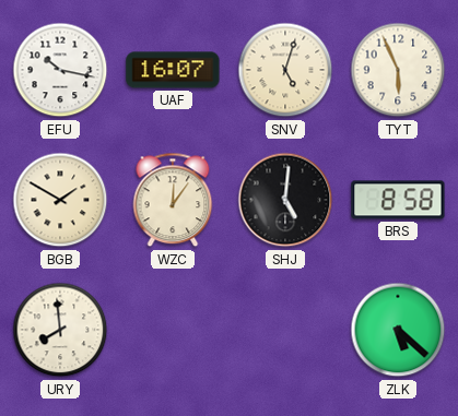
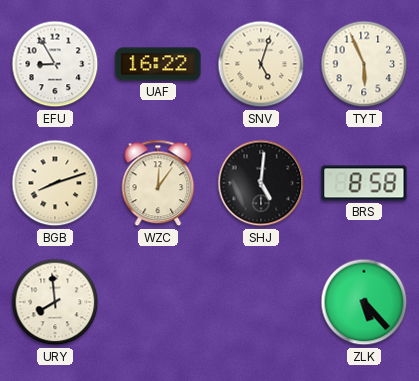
EFU: 10:17 -> 8:55 (55, 64)
UAF: 16:07 -> 16:22 (158, 64)
BGB: 1:50 -> 8:12 (55, 183)
ZLK: 5:22 -> 5:23 (364, 302)
